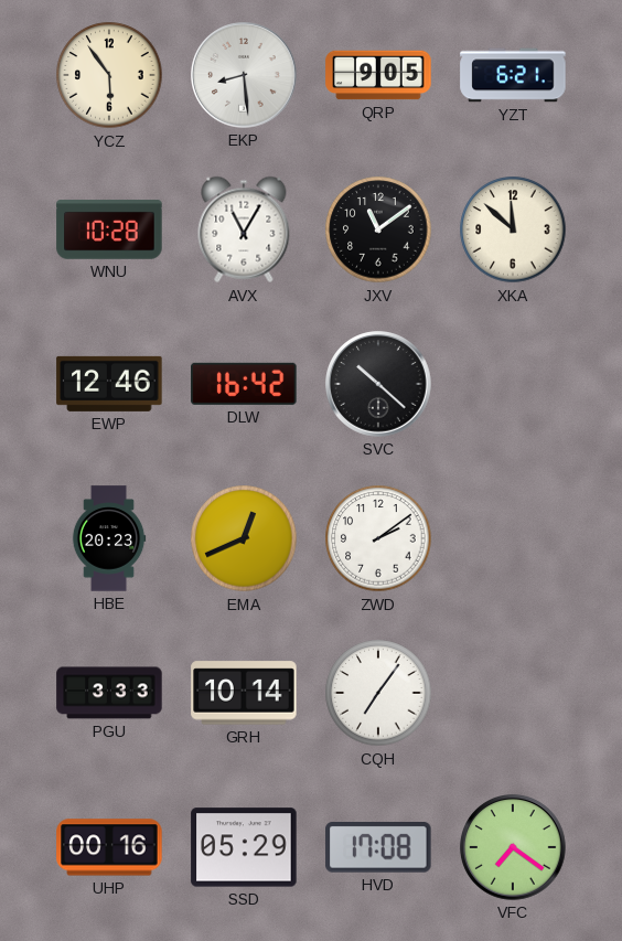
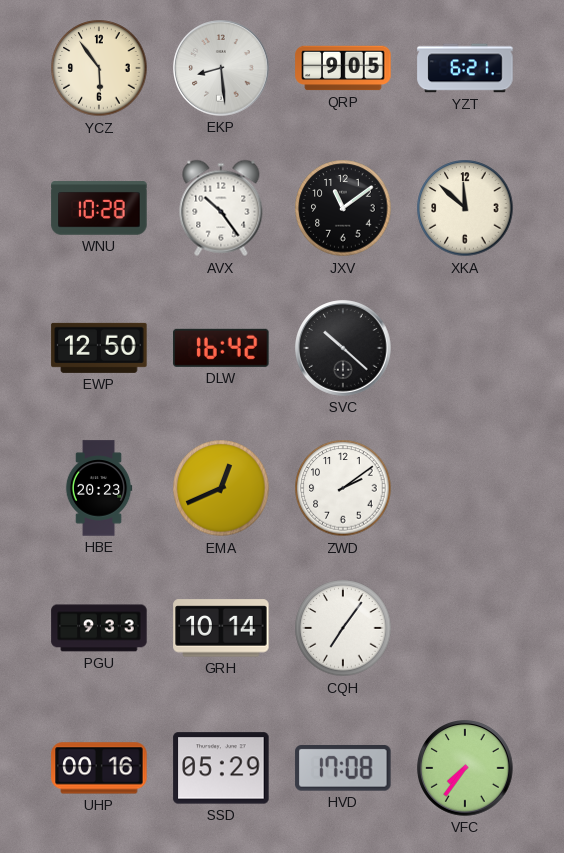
AVX: 11:05 -> 10:24 (221, 208)
EWP: 12:46 -> 12:50 (99, 348)
PGU: 3:33 -> 9:33 (99, 628)
VFC: 7:21 -> 7:36 (465, 768)
